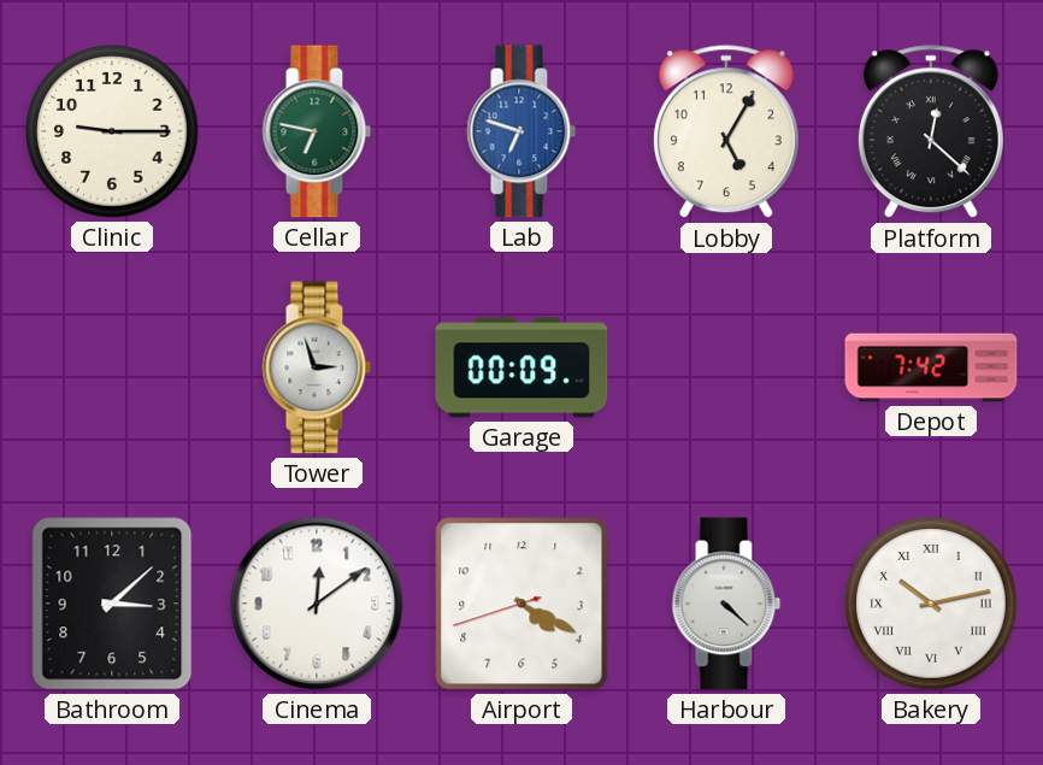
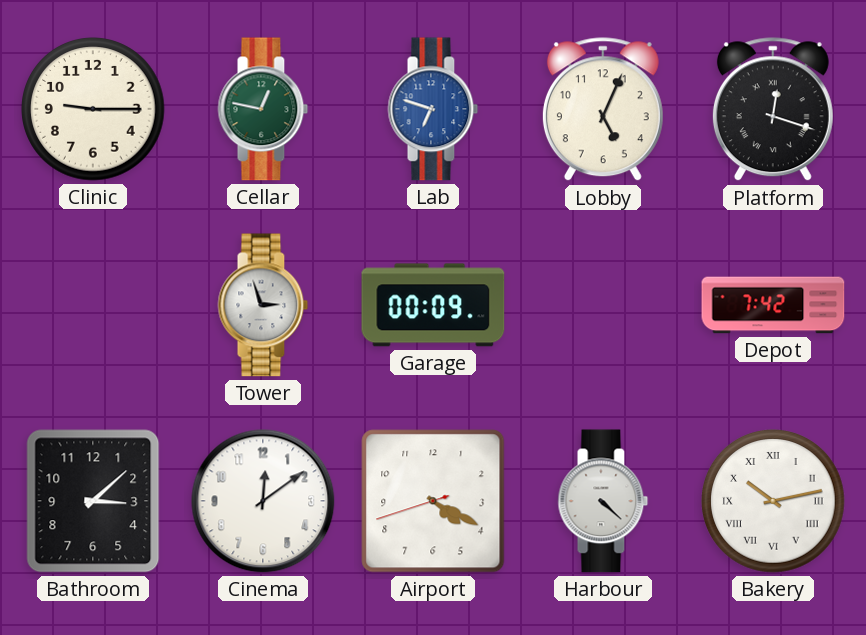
Cellar: 6:47 -> 12:47 (263, 109)
Lobby: 5:05 -> 5:04 (603, 110)
Platform: 12:22 -> 12:18 (773, 110)
